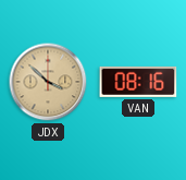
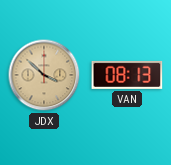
VAN: 08:16 -> 08:13 (127, 75)
